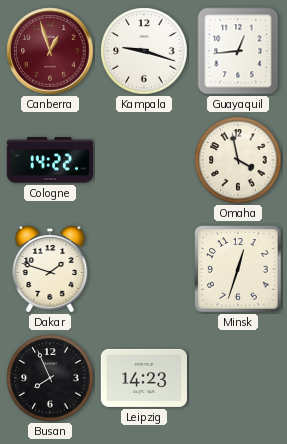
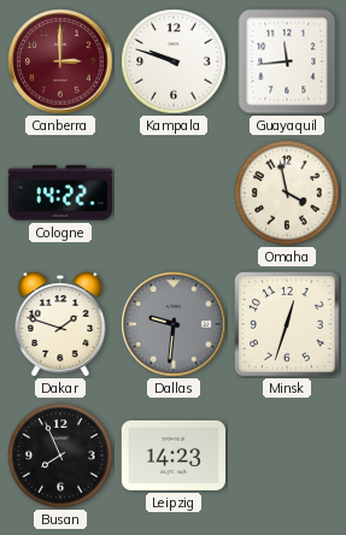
Canberra: 12:57 -> 3:00 (60, 61)
Kampala: 9:18 -> 9:48 (174, 61)
Guayaquil: 12:44 -> 11:44 (287, 61)
Dallas: none -> 9:31 (174, 324)
